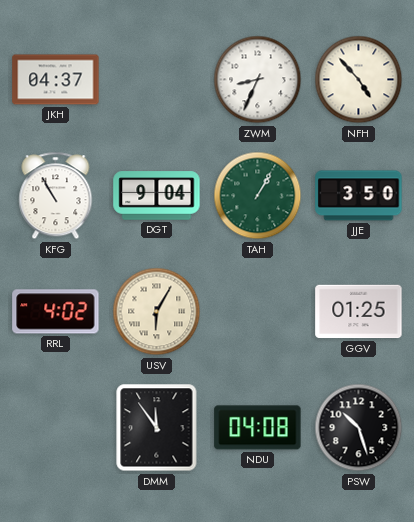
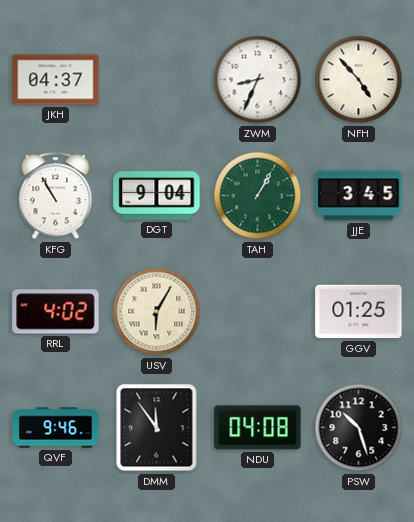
JJE: 3:50 -> 3:45 (359, 196)
QVF: none -> 9:46 (56, 428)
